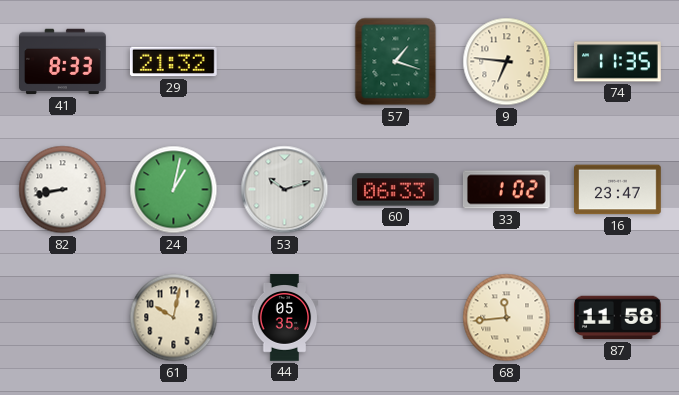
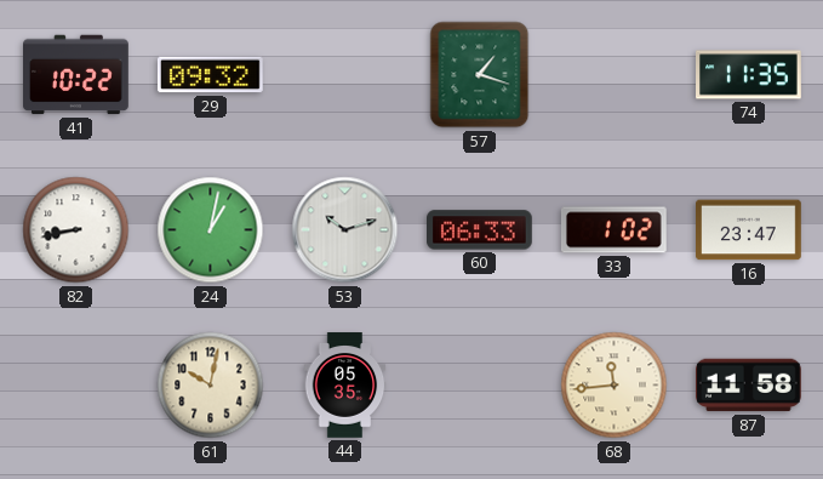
41: 8:33 -> 10:22 (76, 75)
29: 21:32 -> 09:32 (210, 75)
9: 6:46 -> none (507, 62)
